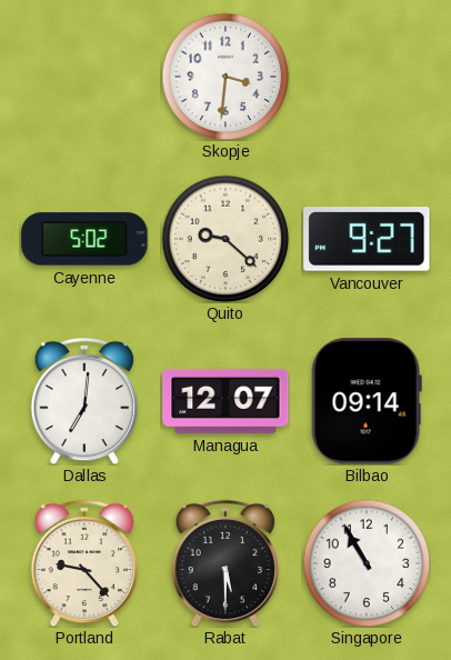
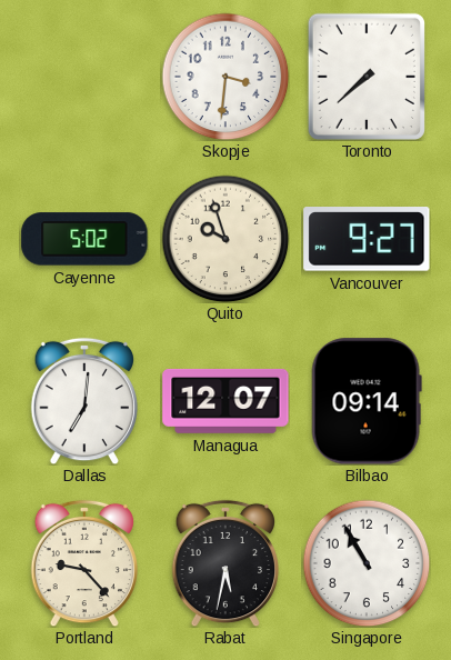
Toronto: none -> 7:38 (367, 77)
Quito: 9:22 -> 9:57 (225, 239)
Rabat: 5:30 -> 5:32 (224, 563)
